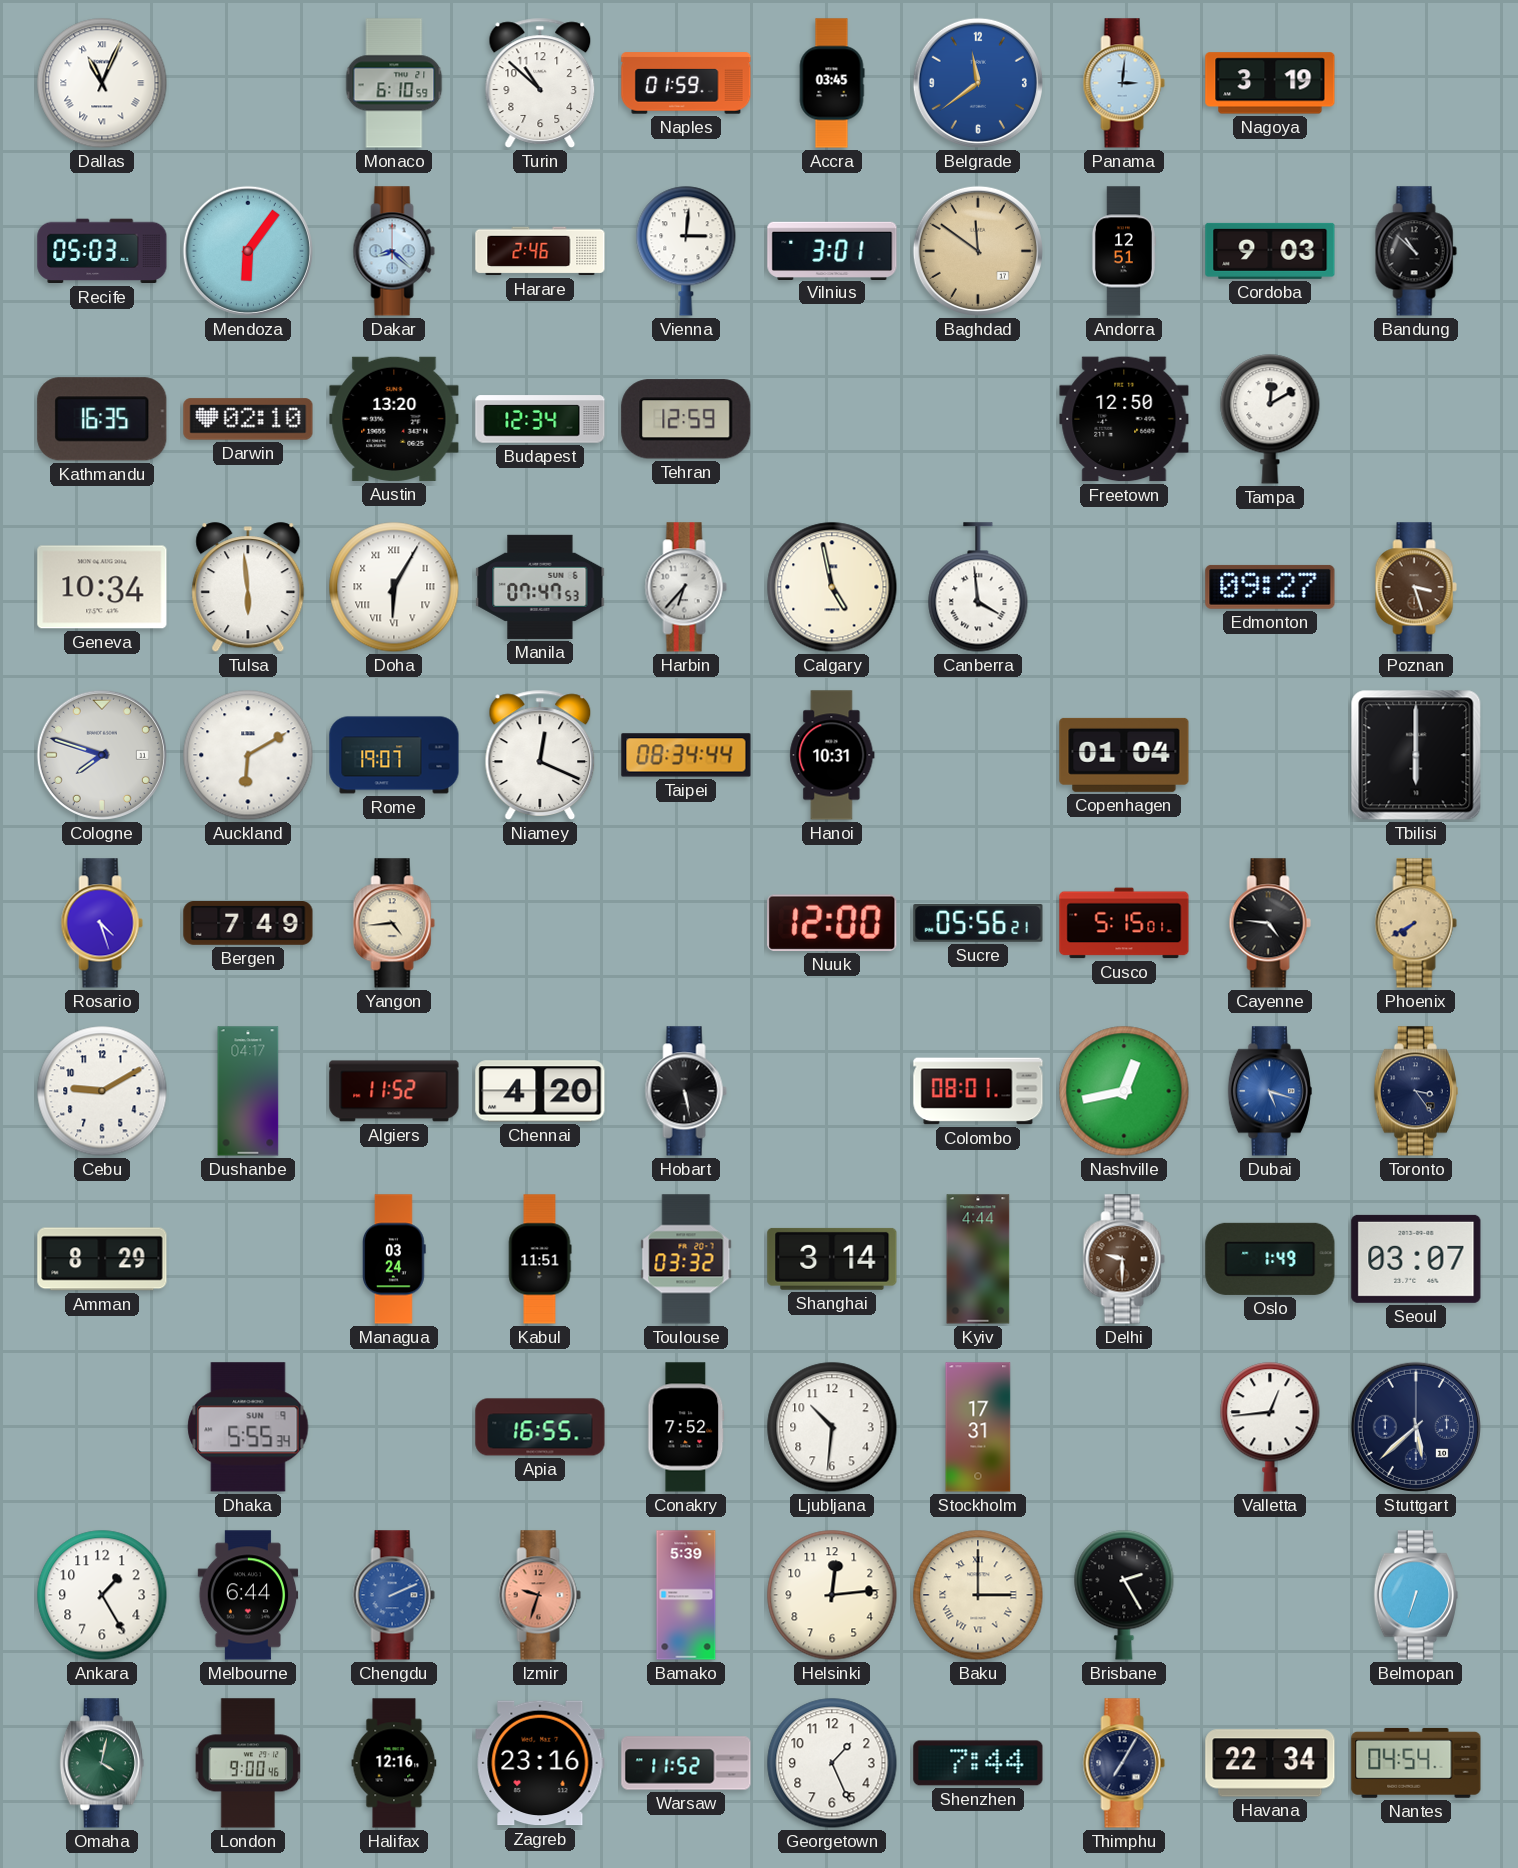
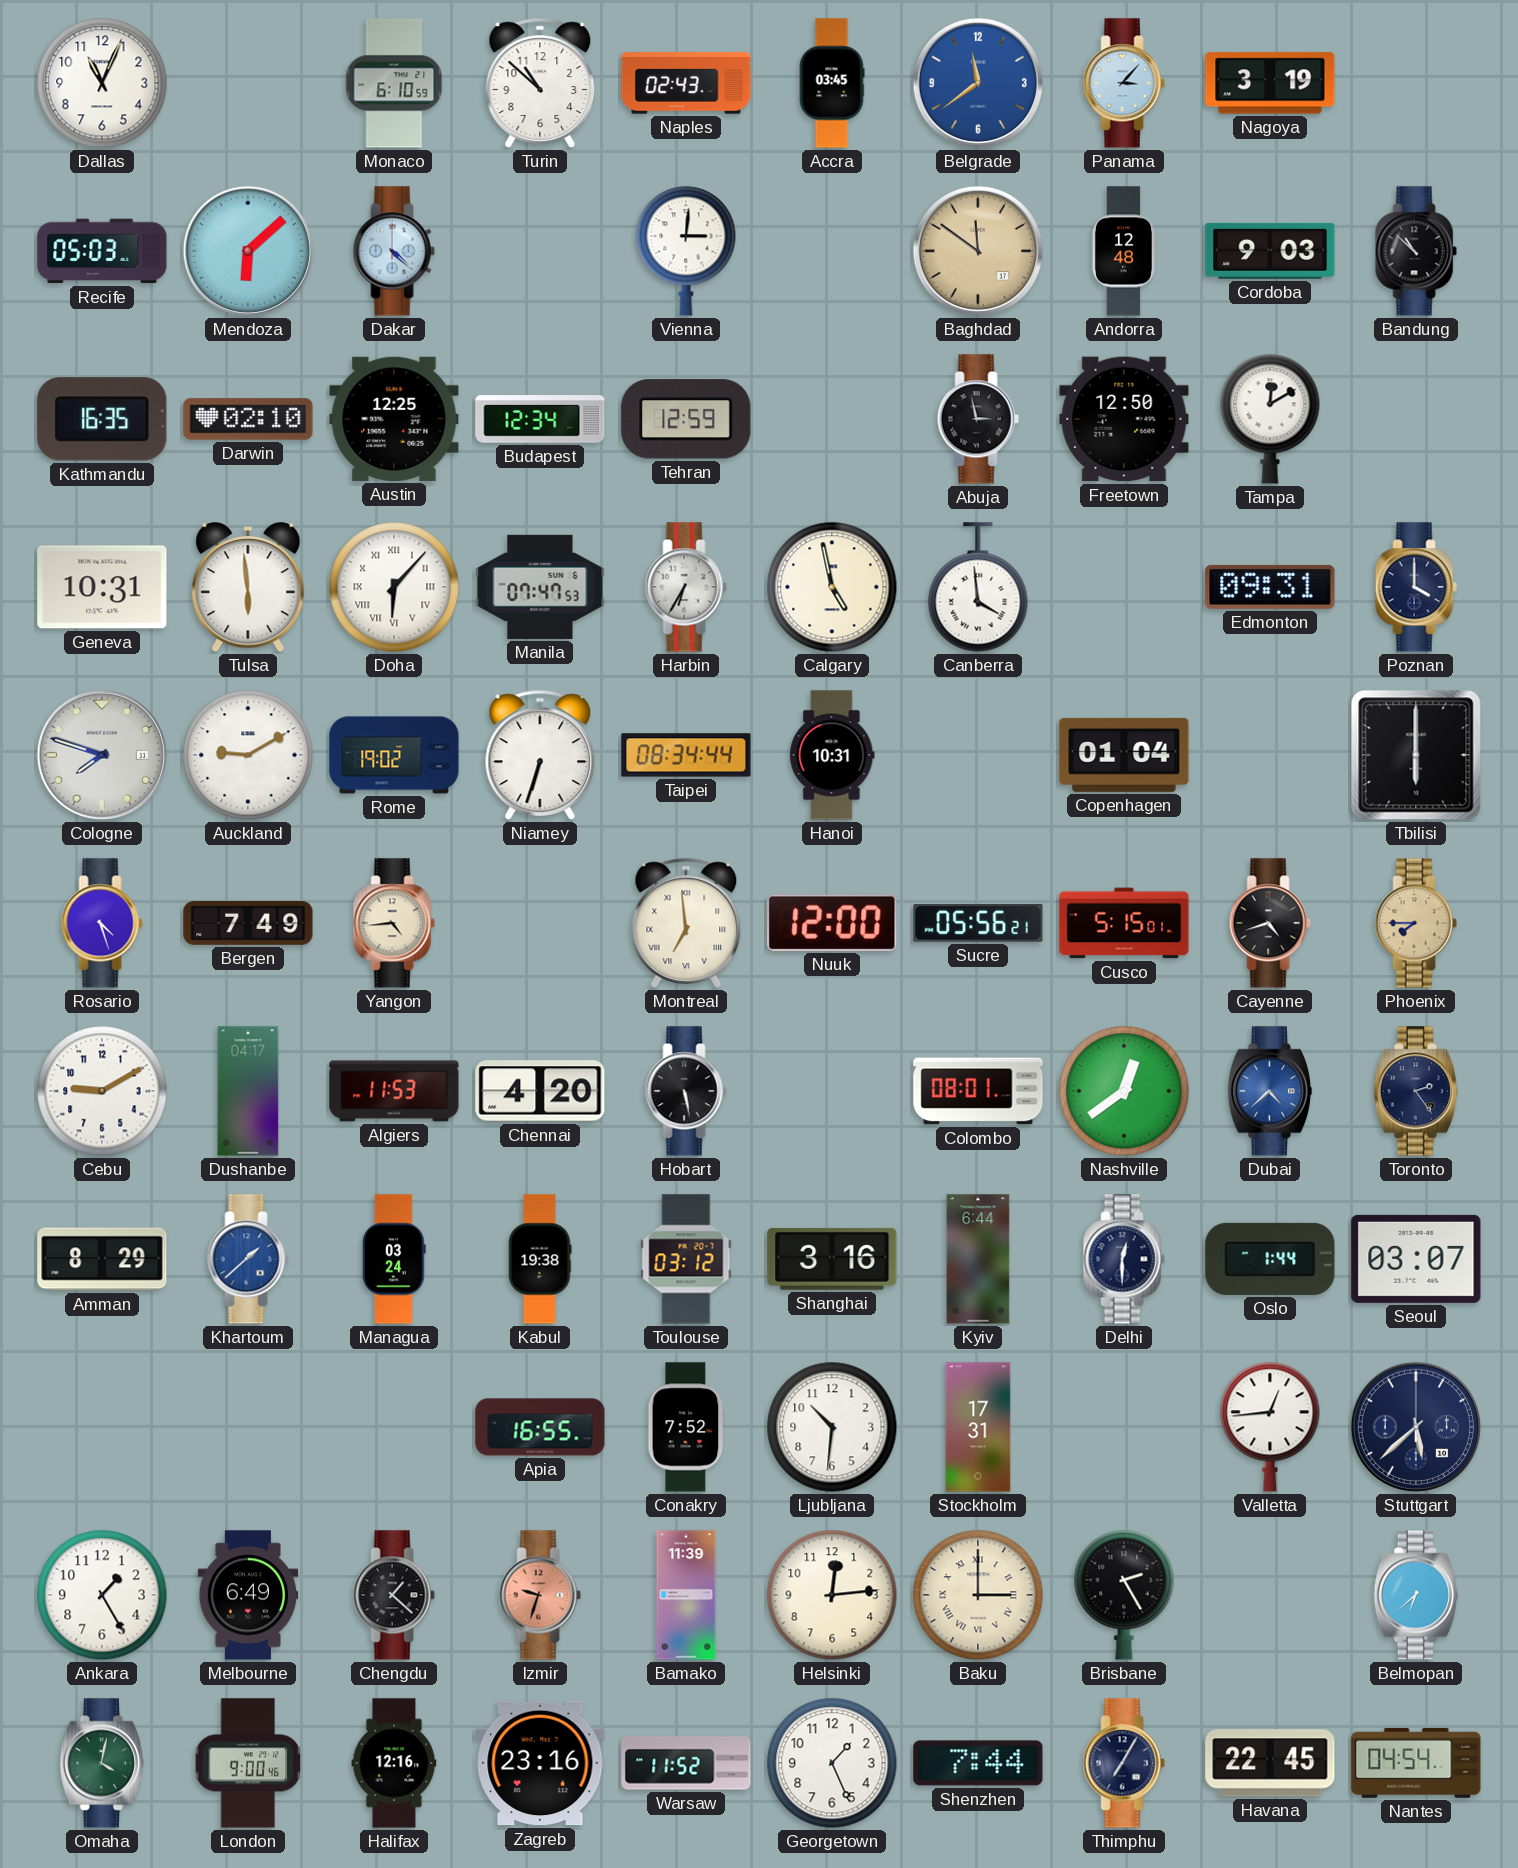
Dallas numerals: Roman -> Arabic (102, 83)
Naples: 01:59 -> 02:43 (686, 83)
Panama: 3:01 -> 3:07 (1124, 83)
Mendoza: 6:06 -> 6:08 (248, 251)
Dakar: 8:22 -> 4:22 (394, 251)
Harare: 2:46 -> none (540, 251)
Vilnius: 3:01 -> none (832, 250)
Andorra: 12:51 -> 12:48 (1123, 251)
Austin: 13:20 -> 12:25 (394, 419)
Abuja: none -> 2:58 (978, 419)
Geneva: 10:34 -> 10:31 (102, 587)
Doha: 6:05 -> 6:07 (394, 587)
Harbin: 6:37 -> 6:35 (686, 587)
Edmonton: 09:27 -> 09:31 (1270, 587)
Poznan: 3:27 -> 4:00 (1416, 587)
Poznan dial: brown -> navy (1416, 587)
Auckland: 6:10 -> 9:10 (248, 755)
Rome: 19:07 -> 19:02 (394, 755)
Niamey: 12:19 -> 6:33 (540, 755)
Montreal: none -> 6:59 (686, 923)
Cayenne: 4:46 -> 4:42 (1270, 923)
Phoenix: 7:40 -> 7:45 (1416, 923)
Algiers: 11:52 -> 11:53 (394, 1091)
Nashville: 12:43 -> 12:39 (1124, 1091)
Dubai: 5:18 -> 4:38 (1270, 1091)
Toronto: 3:24 -> 2:24 (1416, 1091)
Khartoum: none -> 1:38 (248, 1259)
Kabul: 11:51 -> 19:38 (540, 1259)
Toulouse: 03:32 -> 03:12 (686, 1259)
Shanghai: 3:14 -> 3:16 (832, 1259)
Kyiv: 4:44 -> 6:44 (978, 1259)
Delhi: 9:30 -> 12:30 (1124, 1259)
Delhi dial: brown -> navy (1124, 1259)
Oslo: 1:49 -> 1:44 (1270, 1259)
Dhaka: 5:55 -> none (248, 1427)
Melbourne: 6:44 -> 6:49 (248, 1595)
Chengdu: 2:11 -> 1:22 (394, 1595)
Chengdu dial: blue -> black (394, 1595)
Bamako: 5:39 -> 11:39 (686, 1595)
Belmopan: 6:33 -> 6:38 (1416, 1595)
Havana: 22:34 -> 22:45 (1270, 1763)
